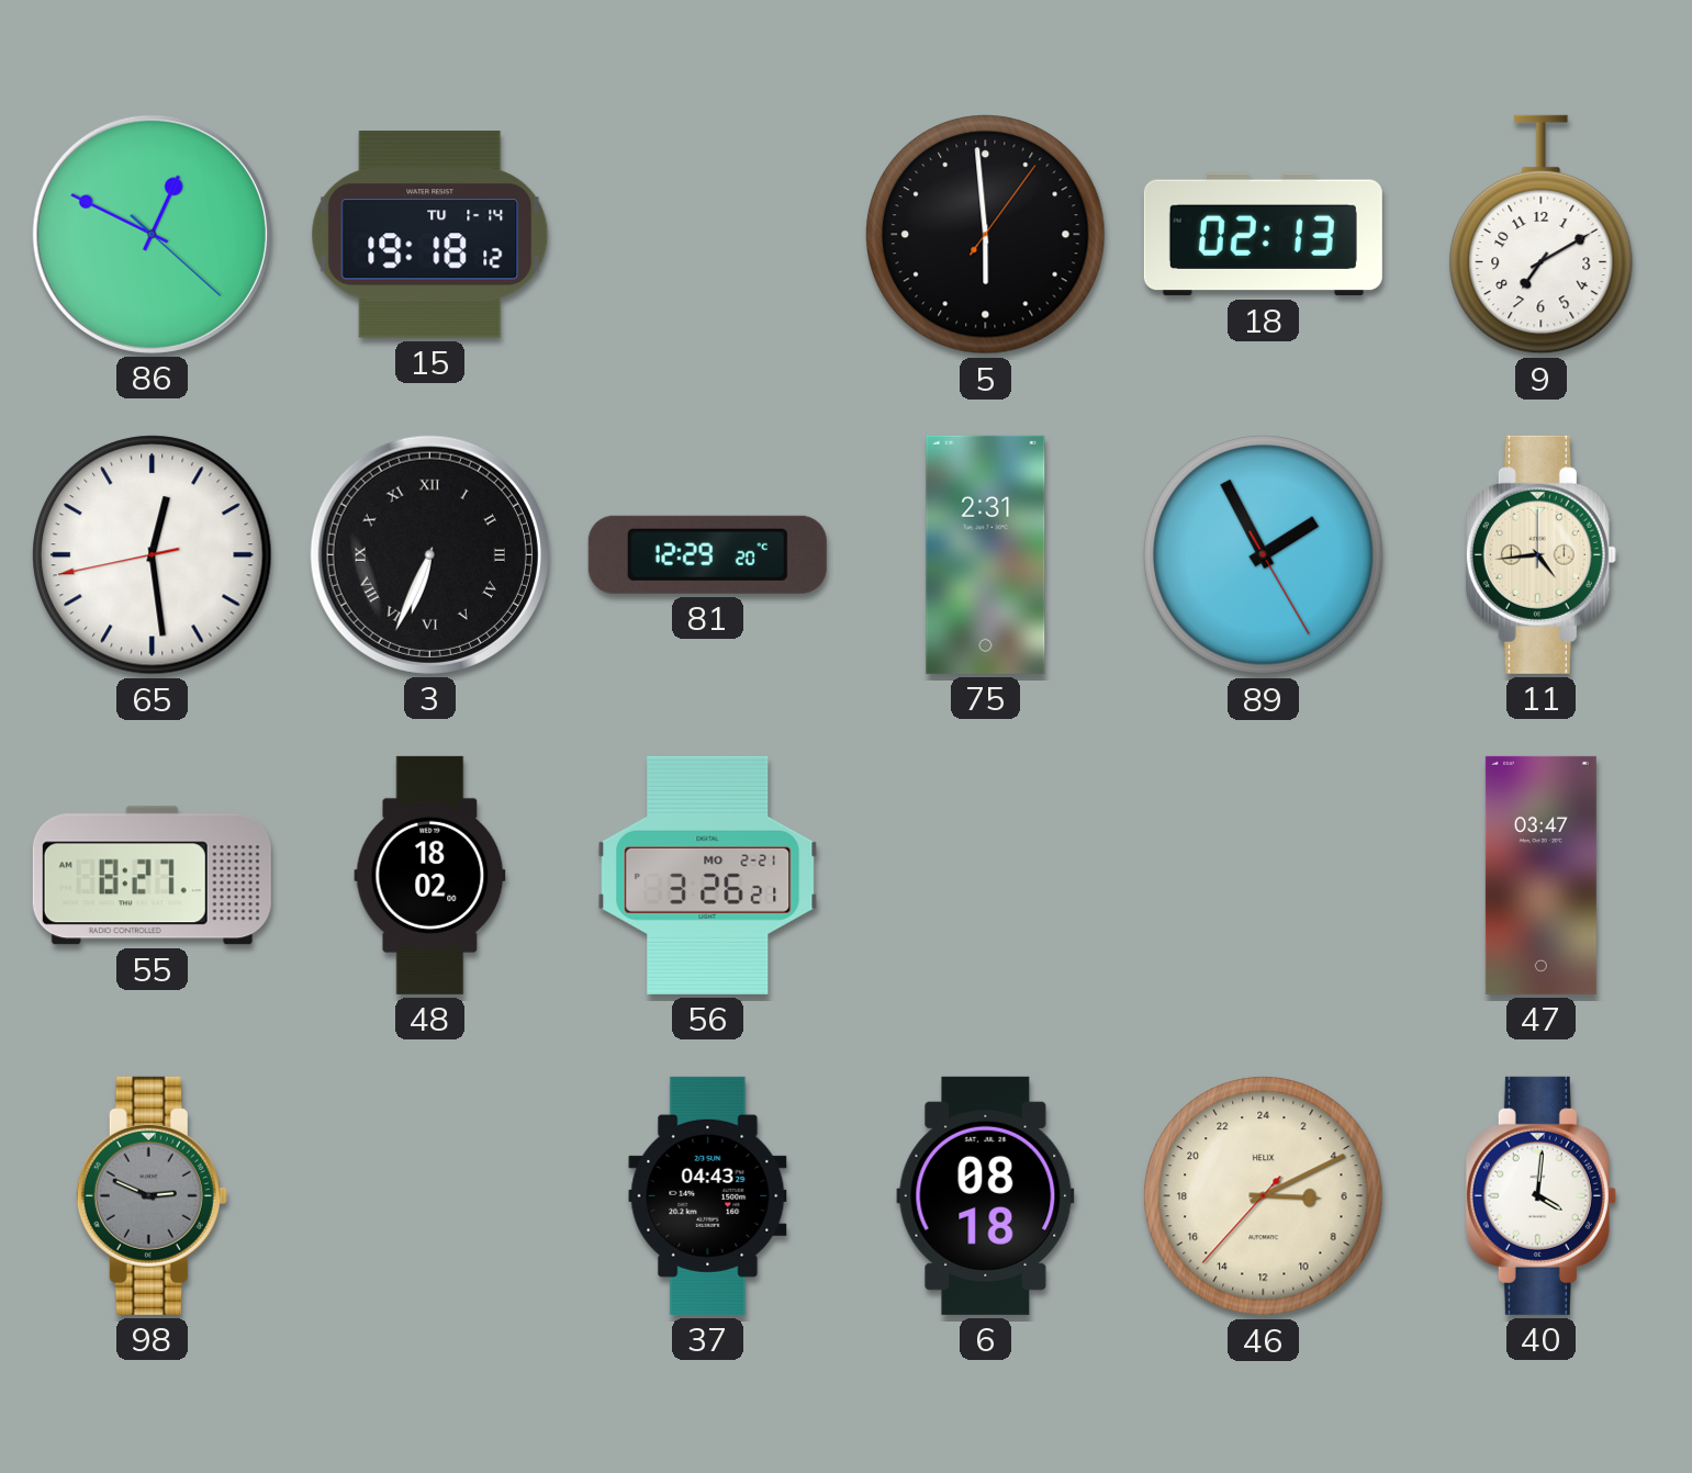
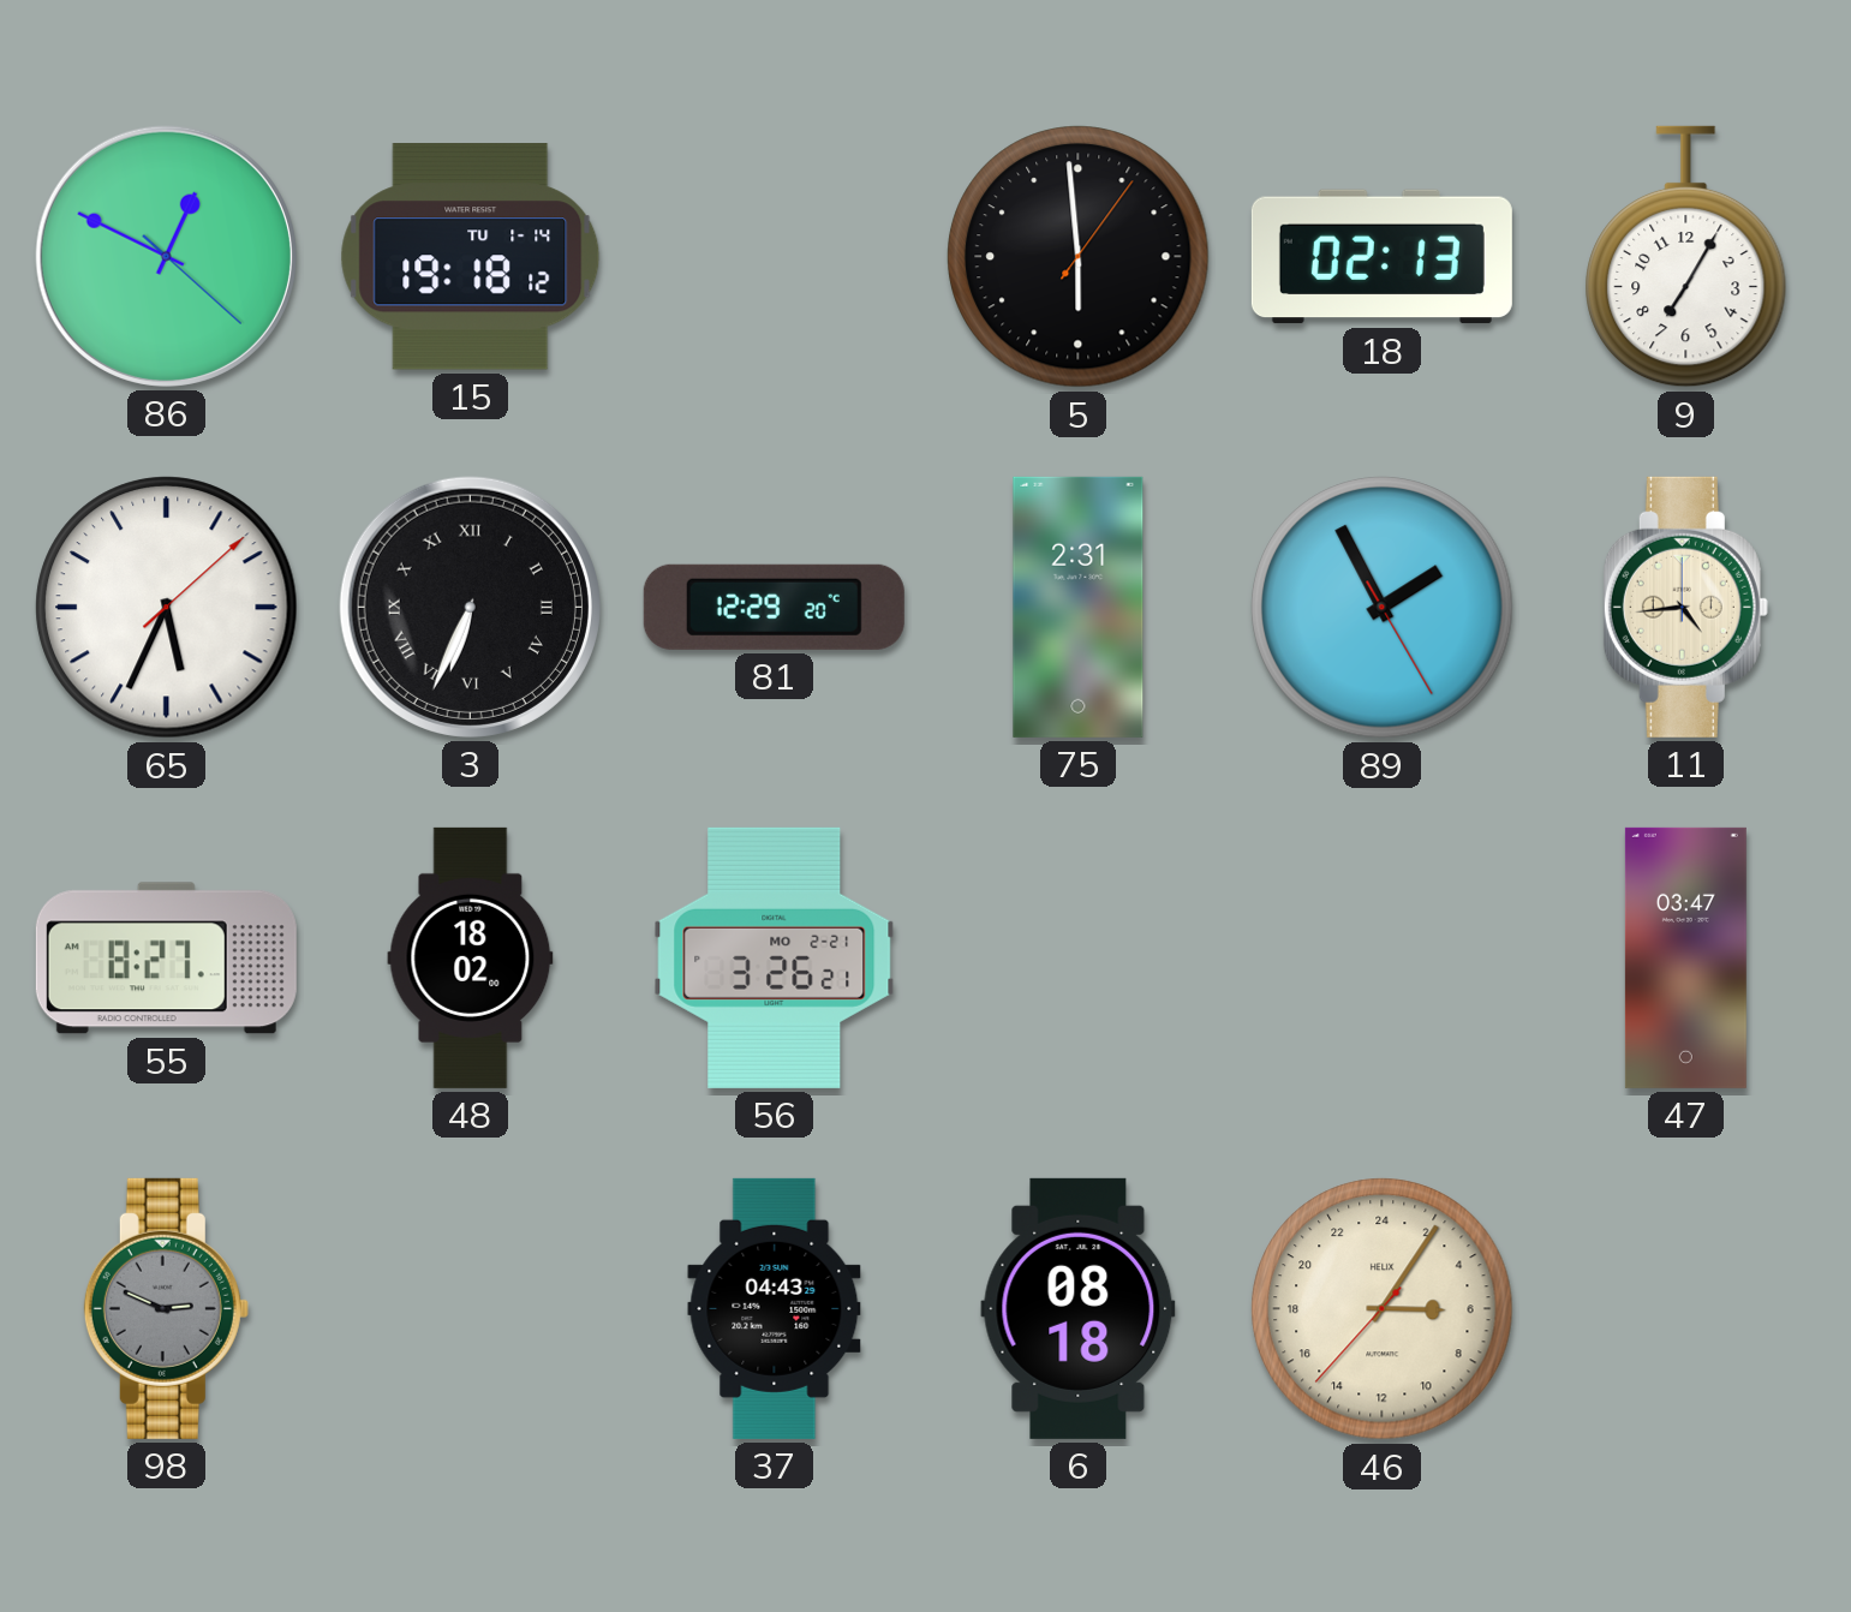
9: 7:10 -> 7:05 (1686, 257)
65: 12:28 -> 5:34 (167, 608)
46: 6:10 -> 6:05 (1383, 1309)
40: 4:01 -> none (1540, 1195)
